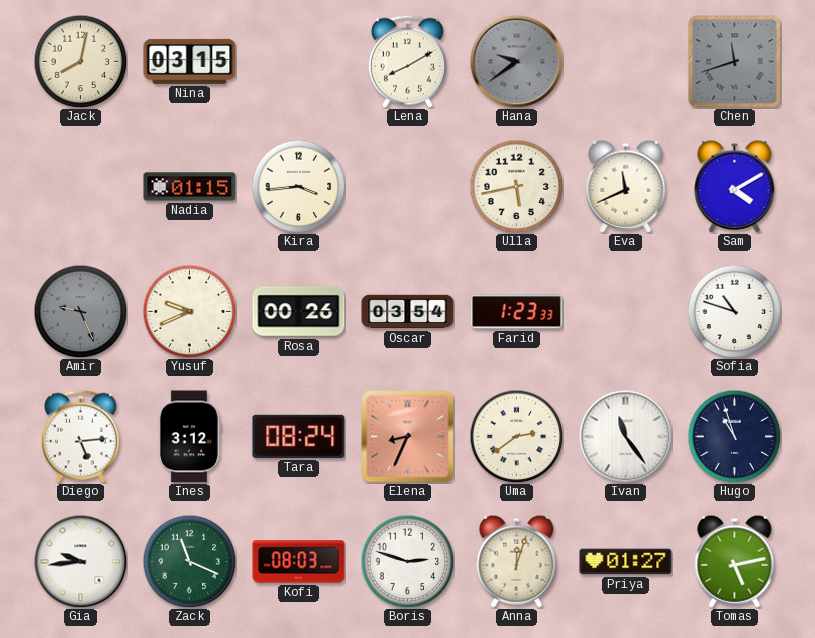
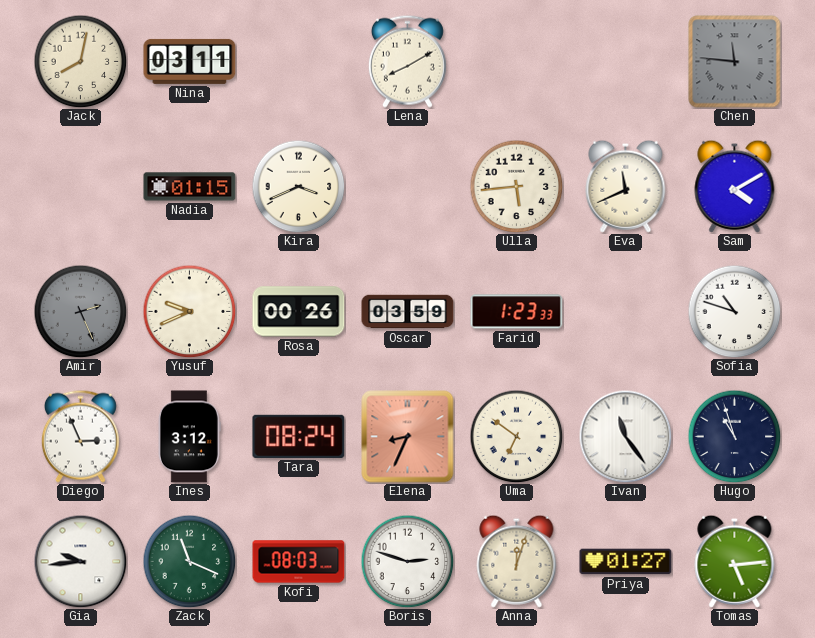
Nina: 03:15 -> 03:11 (190, 61)
Hana: 9:39 -> none (516, 61)
Chen: 11:42 -> 11:46 (735, 62)
Kira: 3:44 -> 3:41 (298, 186)
Ulla: 5:43 -> 5:44 (516, 186)
Amir: 9:26 -> 2:26 (80, 311)
Oscar: 03:54 -> 03:59 (408, 312)
Diego: 5:14 -> 2:56 (80, 436)
Uma: 2:39 -> 6:51 (516, 436)
Tomas: 5:13 -> 5:14 (735, 561)
